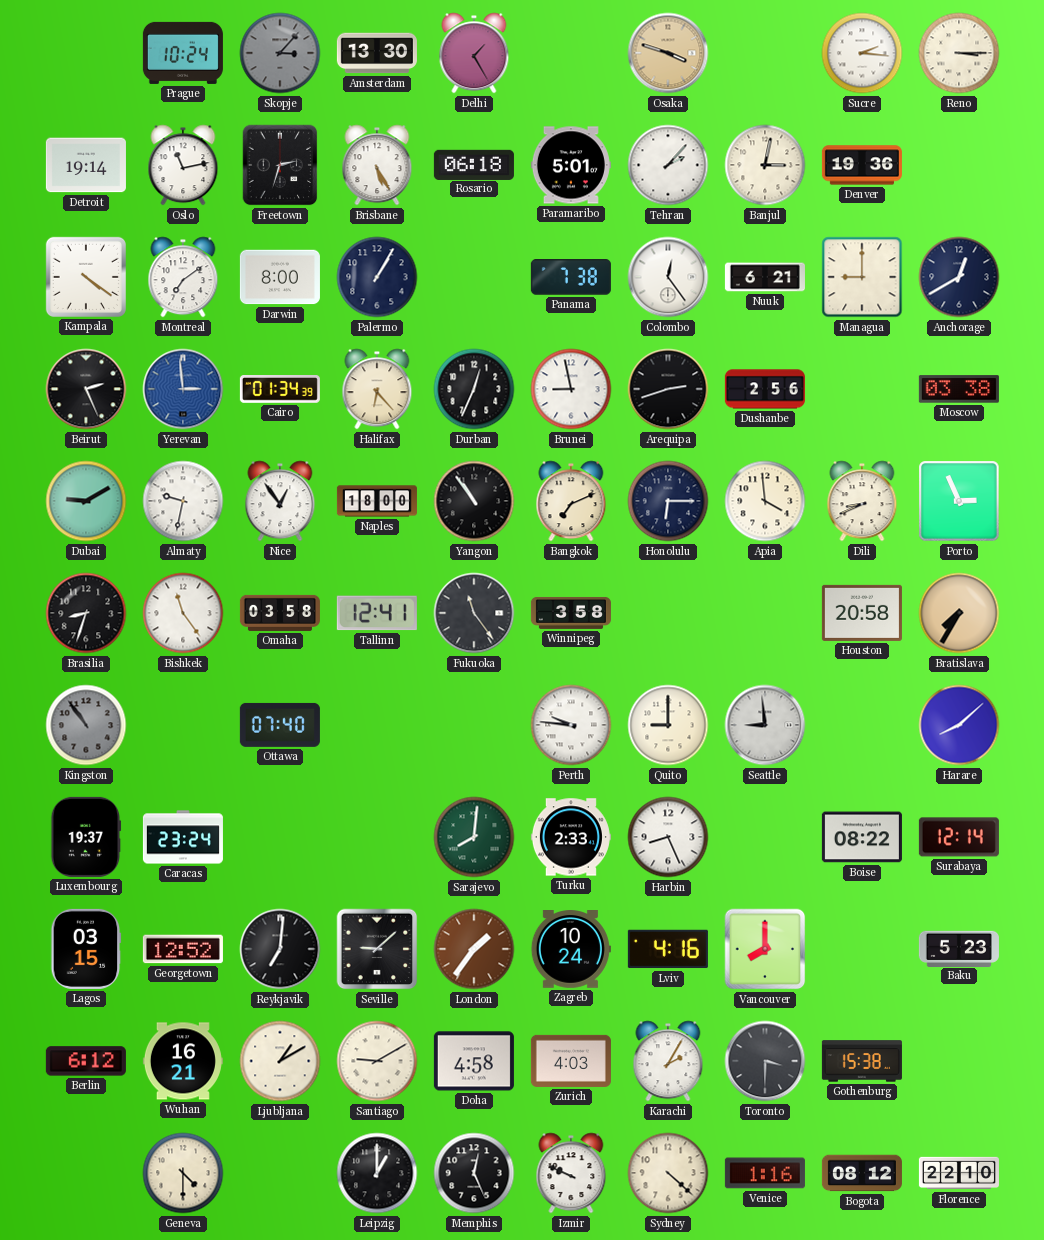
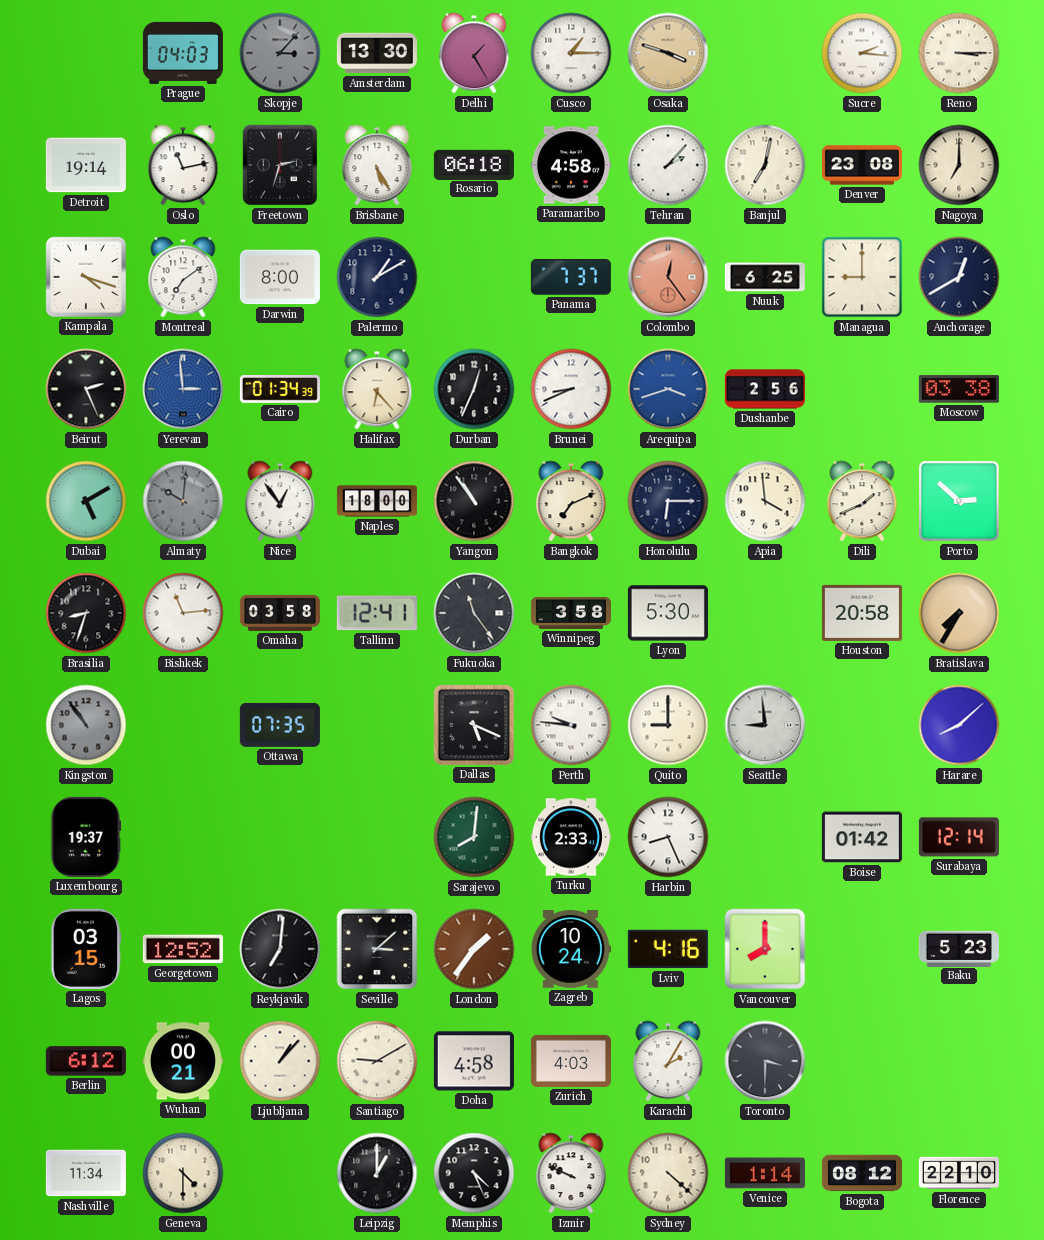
Prague: 10:24 -> 04:03 (183, 53)
Cusco: none -> 1:15 (571, 53)
Paramaribo: 5:01 -> 4:58 (571, 165)
Banjul: 3:02 -> 7:02 (765, 165)
Denver: 19:36 -> 23:08 (862, 165)
Nagoya: none -> 7:00 (959, 165)
Kampala: 4:21 -> 4:18 (86, 277)
Palermo: 1:05 -> 1:10 (377, 277)
Panama: 7:38 -> 7:37 (571, 277)
Colombo dial: white -> salmon (668, 277)
Nuuk: 6:21 -> 6:25 (765, 277)
Brunei: 8:58 -> 8:41 (571, 389)
Arequipa: 2:42 -> 3:42 (668, 389)
Arequipa dial: black -> blue (668, 389)
Dubai: 9:10 -> 5:10 (86, 501)
Almaty: 9:32 -> 10:01 (183, 501)
Almaty dial: white -> grey (183, 501)
Dili: 8:41 -> 1:41 (862, 501)
Porto: 2:56 -> 2:52 (959, 501)
Bishkek: 11:24 -> 11:14 (183, 613)
Lyon: none -> 5:30 (668, 613)
Ottawa: 07:40 -> 07:35 (280, 725)
Dallas: none -> 5:19 (474, 725)
Caracas: 23:24 -> none (183, 837)
Boise: 08:22 -> 01:42 (862, 837)
Seville: 9:08 -> 3:08 (377, 949)
Wuhan: 16:21 -> 00:21 (183, 1061)
Ljubljana: 1:10 -> 1:07 (280, 1061)
Gothenburg: 15:38 -> none (862, 1061)
Nashville: none -> 11:34 (86, 1173)
Memphis: 12:26 -> 4:26 (474, 1173)
Venice: 1:16 -> 1:14 (765, 1173)
